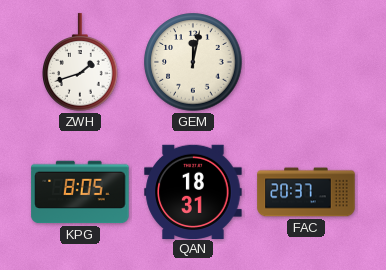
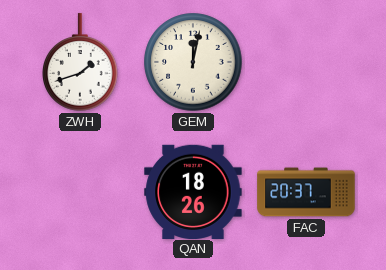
KPG: 8:05 -> none (80, 192)
QAN: 18:31 -> 18:26 (193, 191)
